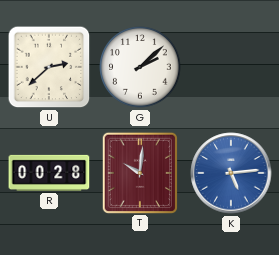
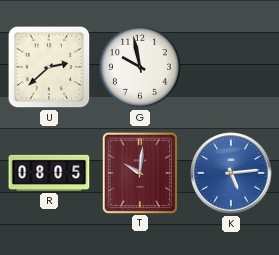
G: 2:08 -> 9:58 (140, 67)
R: 00:28 -> 08:05 (49, 173)
